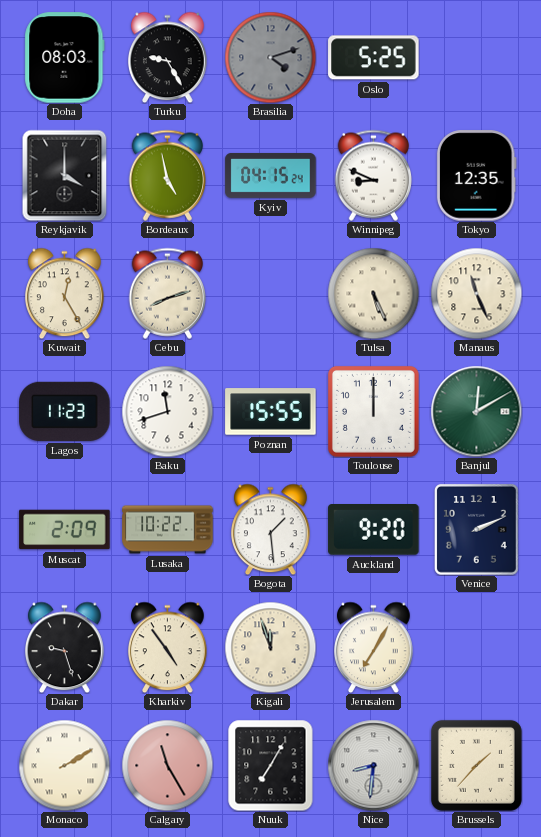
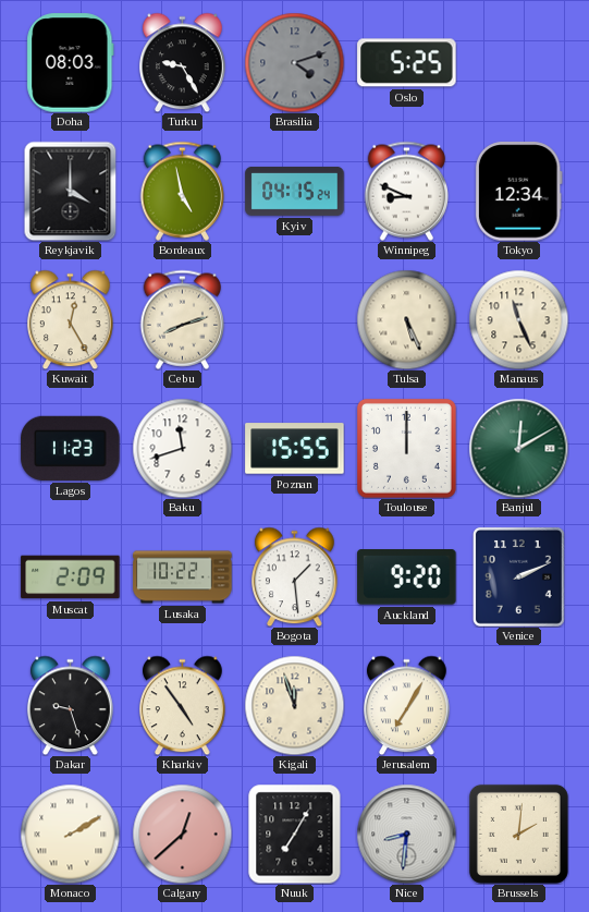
Tokyo: 12:35 -> 12:34 (518, 192)
Calgary: 11:25 -> 12:38 (182, 834)
Brussels: 1:37 -> 2:01 (518, 834)
